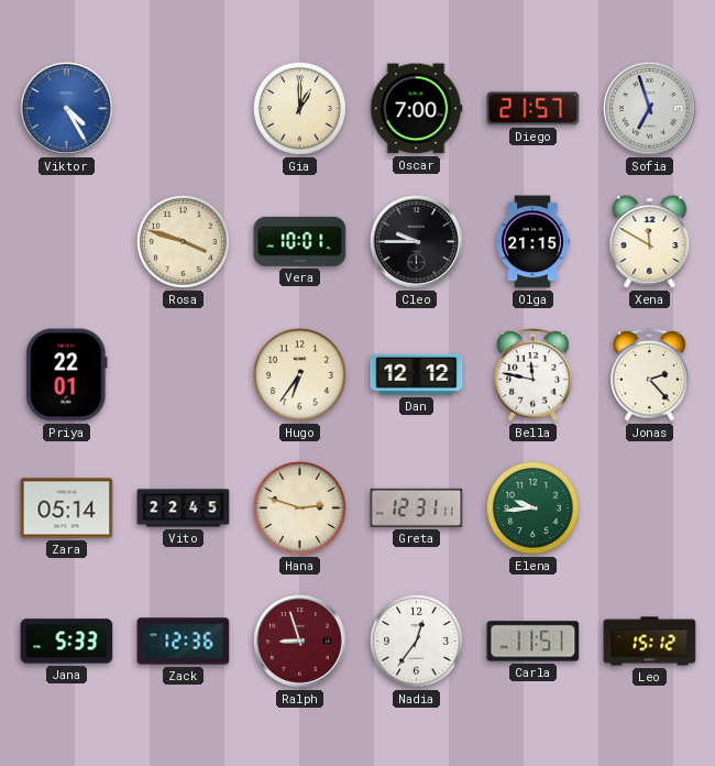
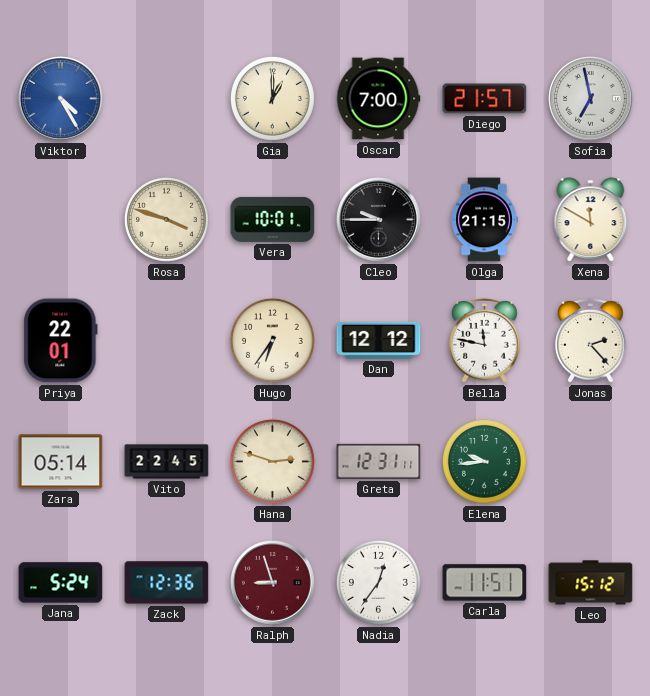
Sofia: 6:57 -> 6:58 (591, 99)
Jana: 5:33 -> 5:24 (61, 583)
